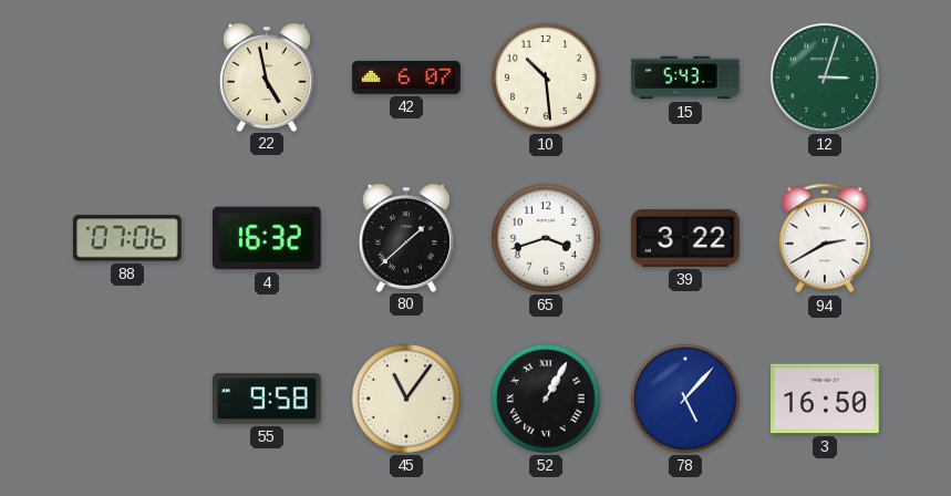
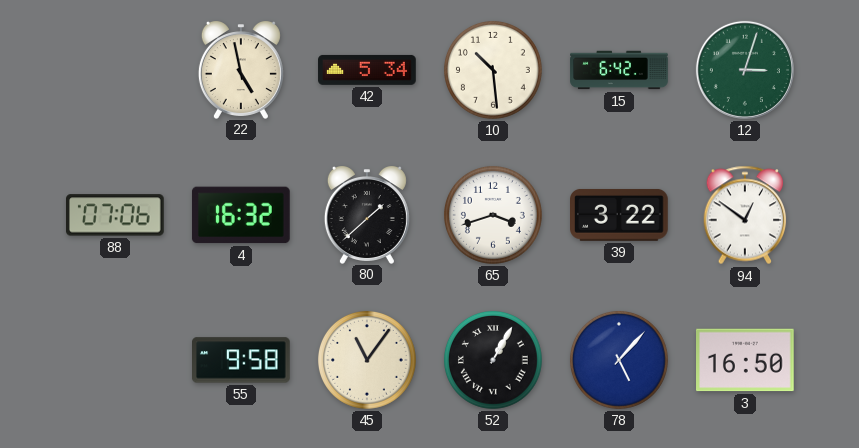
42: 6:07 -> 5:34 (367, 70)
15: 5:43 -> 6:42 (619, 70)
94: 2:40 -> 12:51 (745, 215)
